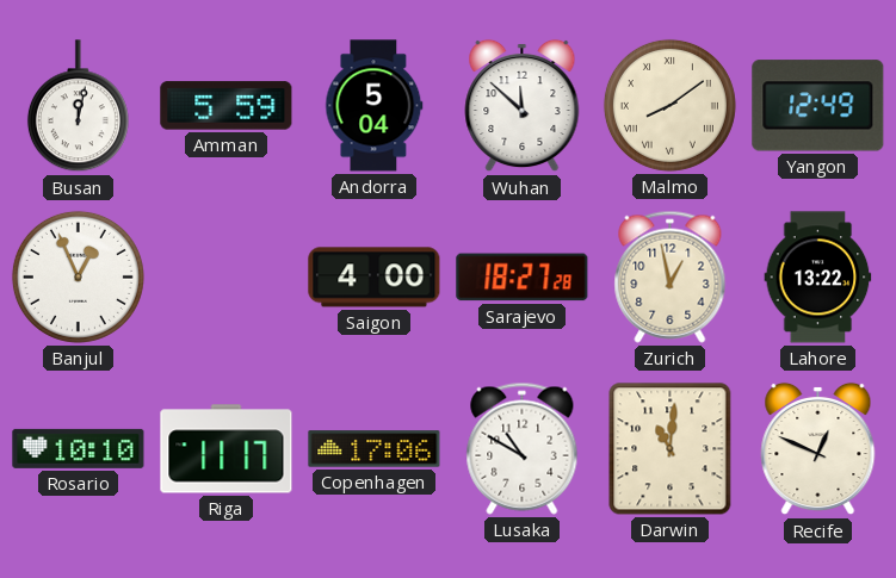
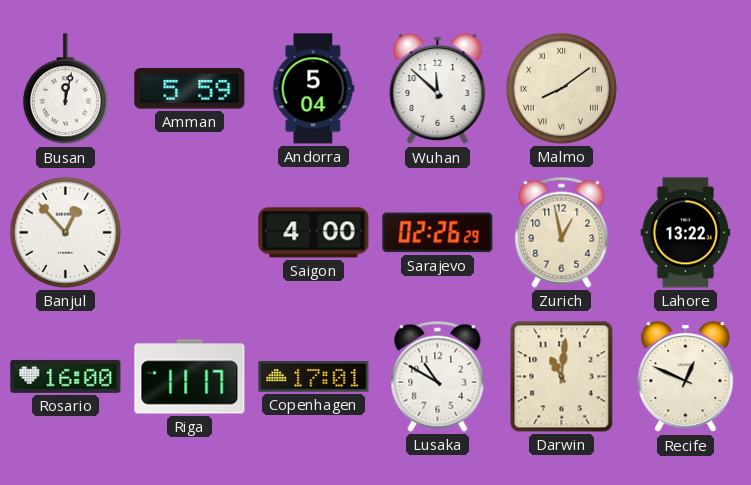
Yangon: 12:49 -> none (818, 106)
Banjul: 12:56 -> 12:53 (65, 232)
Sarajevo: 18:27 -> 02:26 (438, 233)
Rosario: 10:10 -> 16:00 (66, 376)
Copenhagen: 17:06 -> 17:01 (314, 377)
